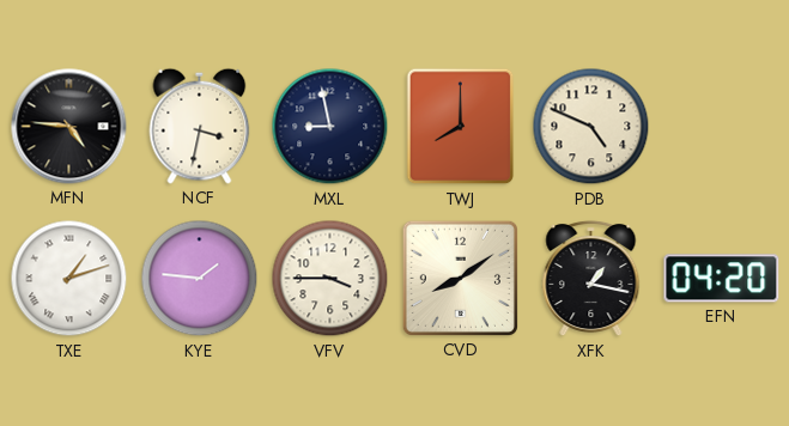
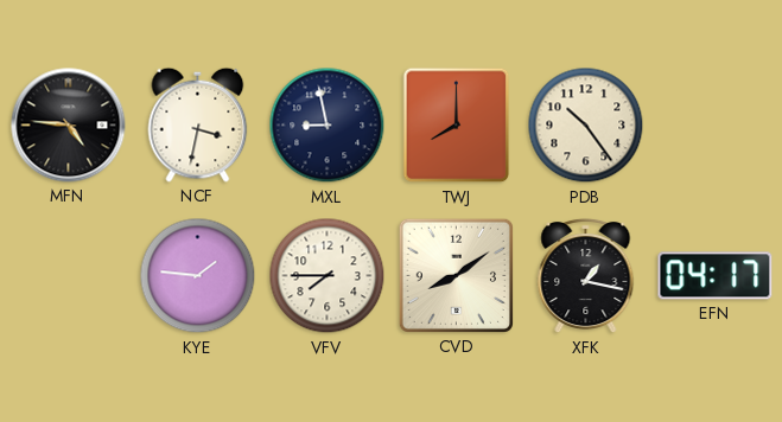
PDB: 4:49 -> 10:24 (586, 126)
TXE: 1:12 -> none (69, 279)
VFV: 3:45 -> 7:45 (328, 276)
EFN: 04:20 -> 04:17 (716, 276)
